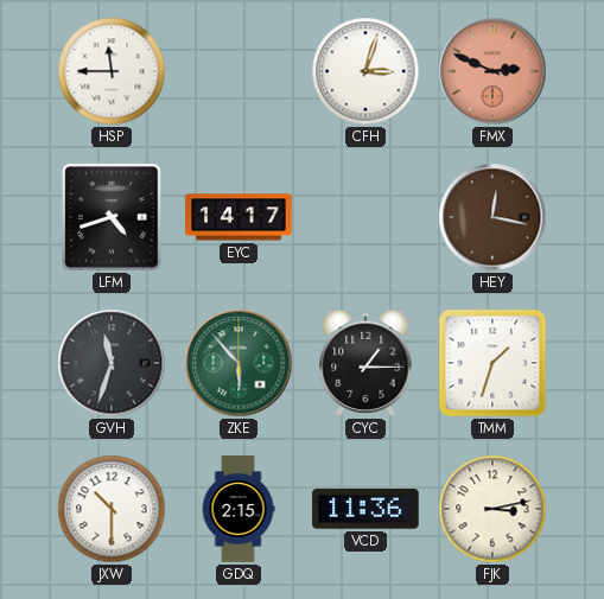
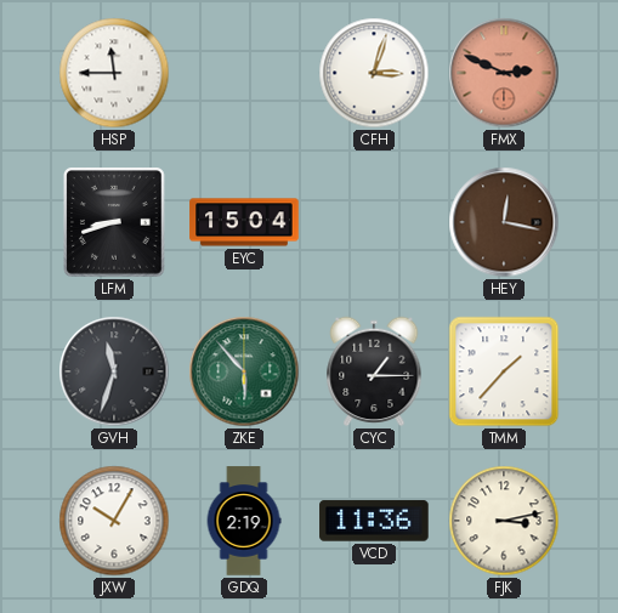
LFM: 4:42 -> 8:42 (115, 223)
EYC: 14:17 -> 15:04 (244, 222)
TMM: 1:33 -> 1:37 (504, 371)
JXW: 10:30 -> 10:05 (114, 521)
GDQ: 2:15 -> 2:19 (244, 521)
